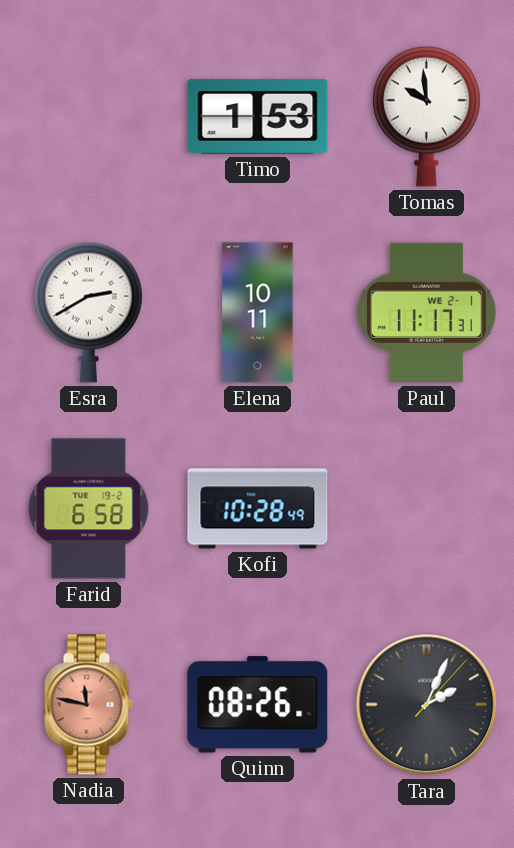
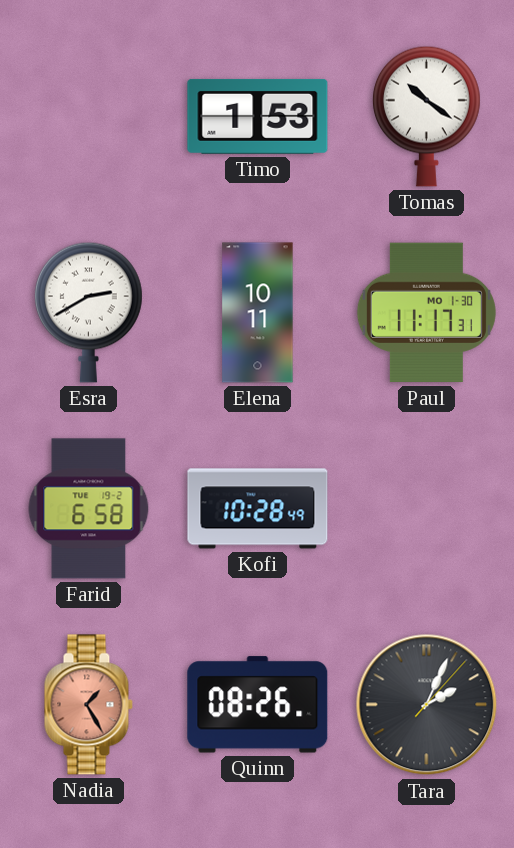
Tomas: 9:59 -> 10:21 (426, 116)
Paul date: WE 2-1 -> MO 1-30 (426, 313)
Nadia: 11:47 -> 1:25 (88, 705)
